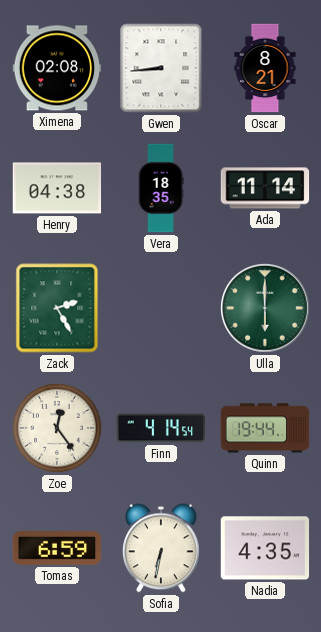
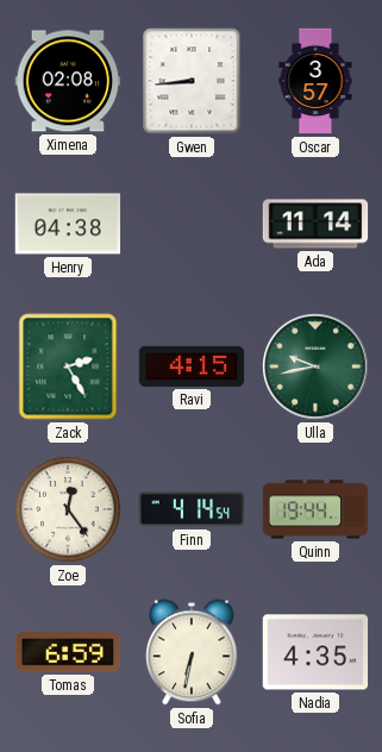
Oscar: 8:21 -> 3:57 (315, 81)
Vera: 18:35 -> none (161, 188)
Ravi: none -> 4:15 (192, 366)
Ulla: 6:00 -> 9:43 (317, 368)
